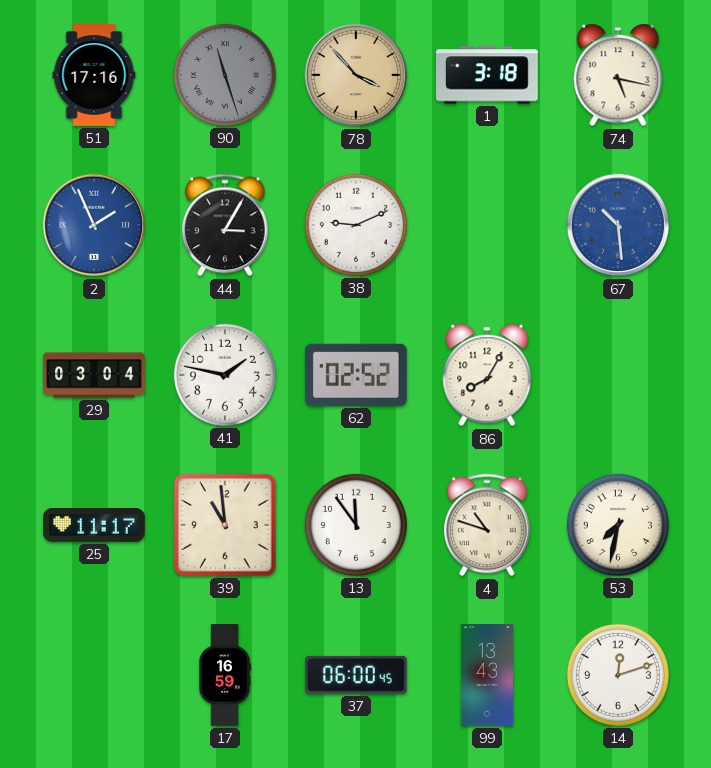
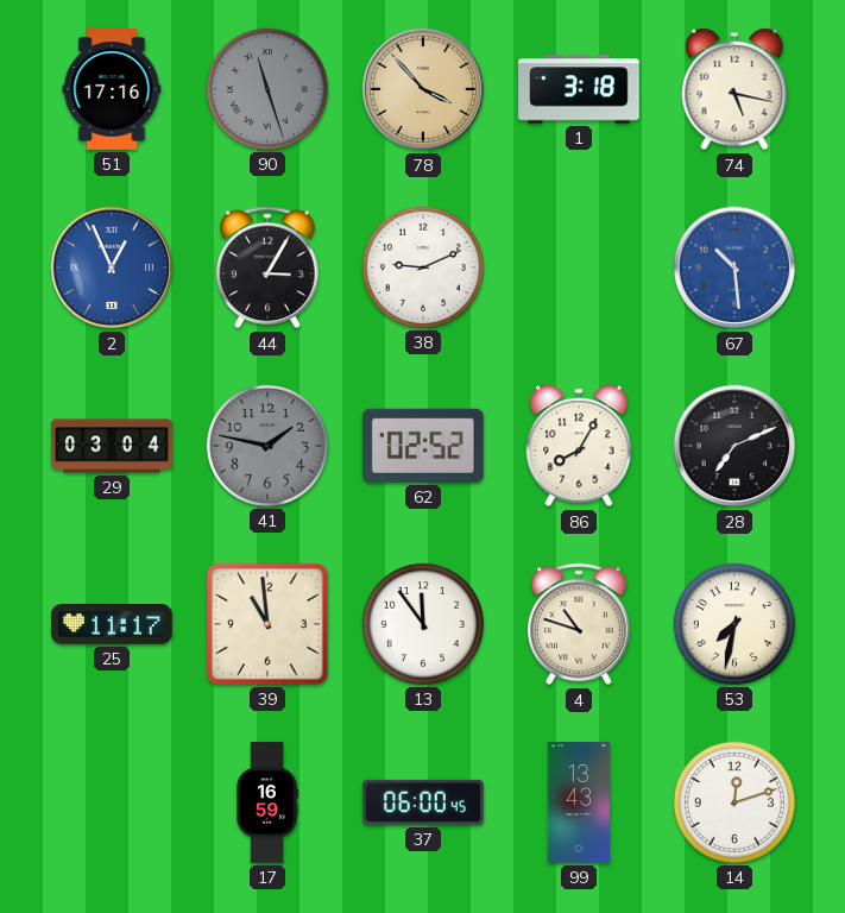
2: 1:56 -> 12:56 (112, 267)
41 dial: white -> grey (267, 446)
28: none -> 7:11 (734, 446)
